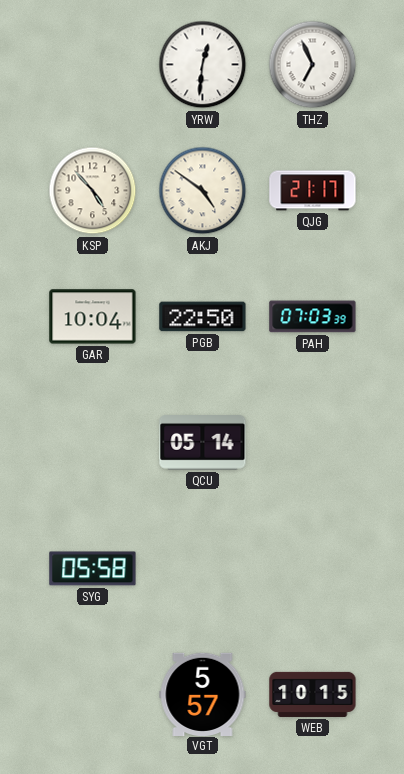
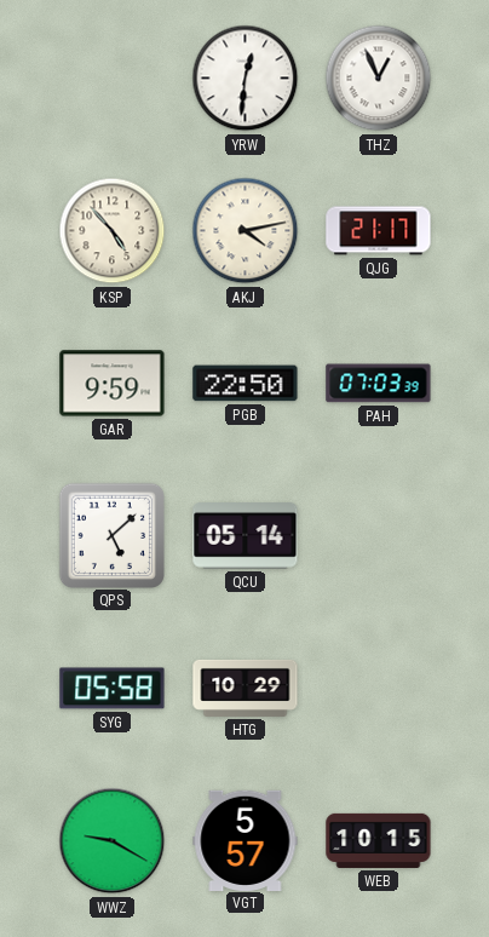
THZ: 6:56 -> 12:56 (379, 79)
AKJ: 4:51 -> 4:13 (246, 231)
GAR: 10:04 -> 9:59 (113, 384)
QPS: none -> 5:08 (111, 535)
HTG: none -> 10:29 (246, 688)
WWZ: none -> 9:20 (113, 841)
